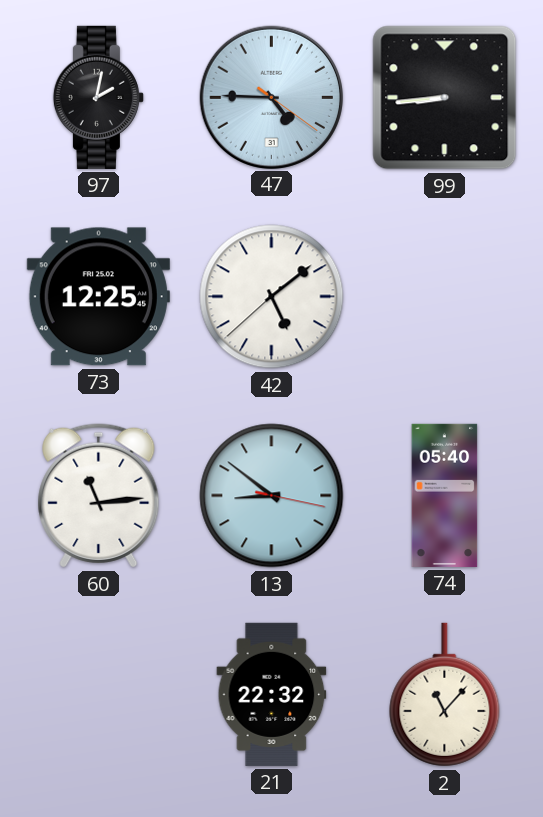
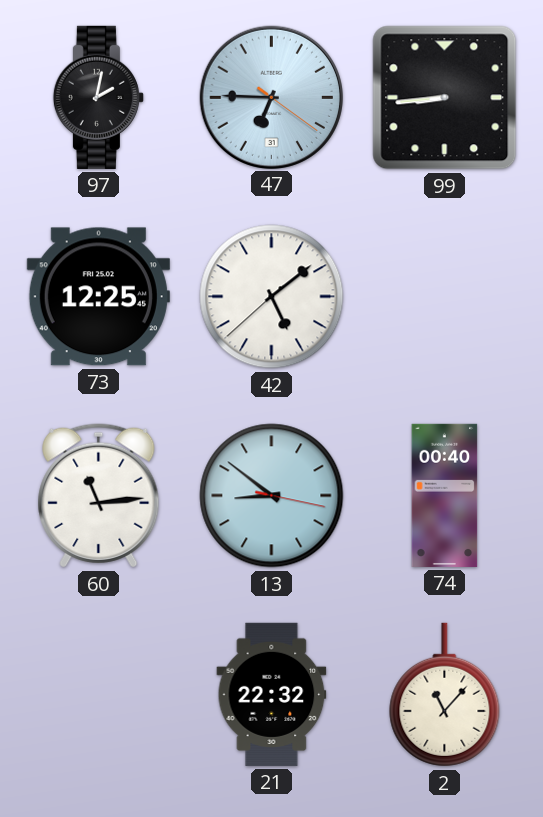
47: 4:45 -> 6:45 (271, 97)
74: 05:40 -> 00:40 (445, 495)
